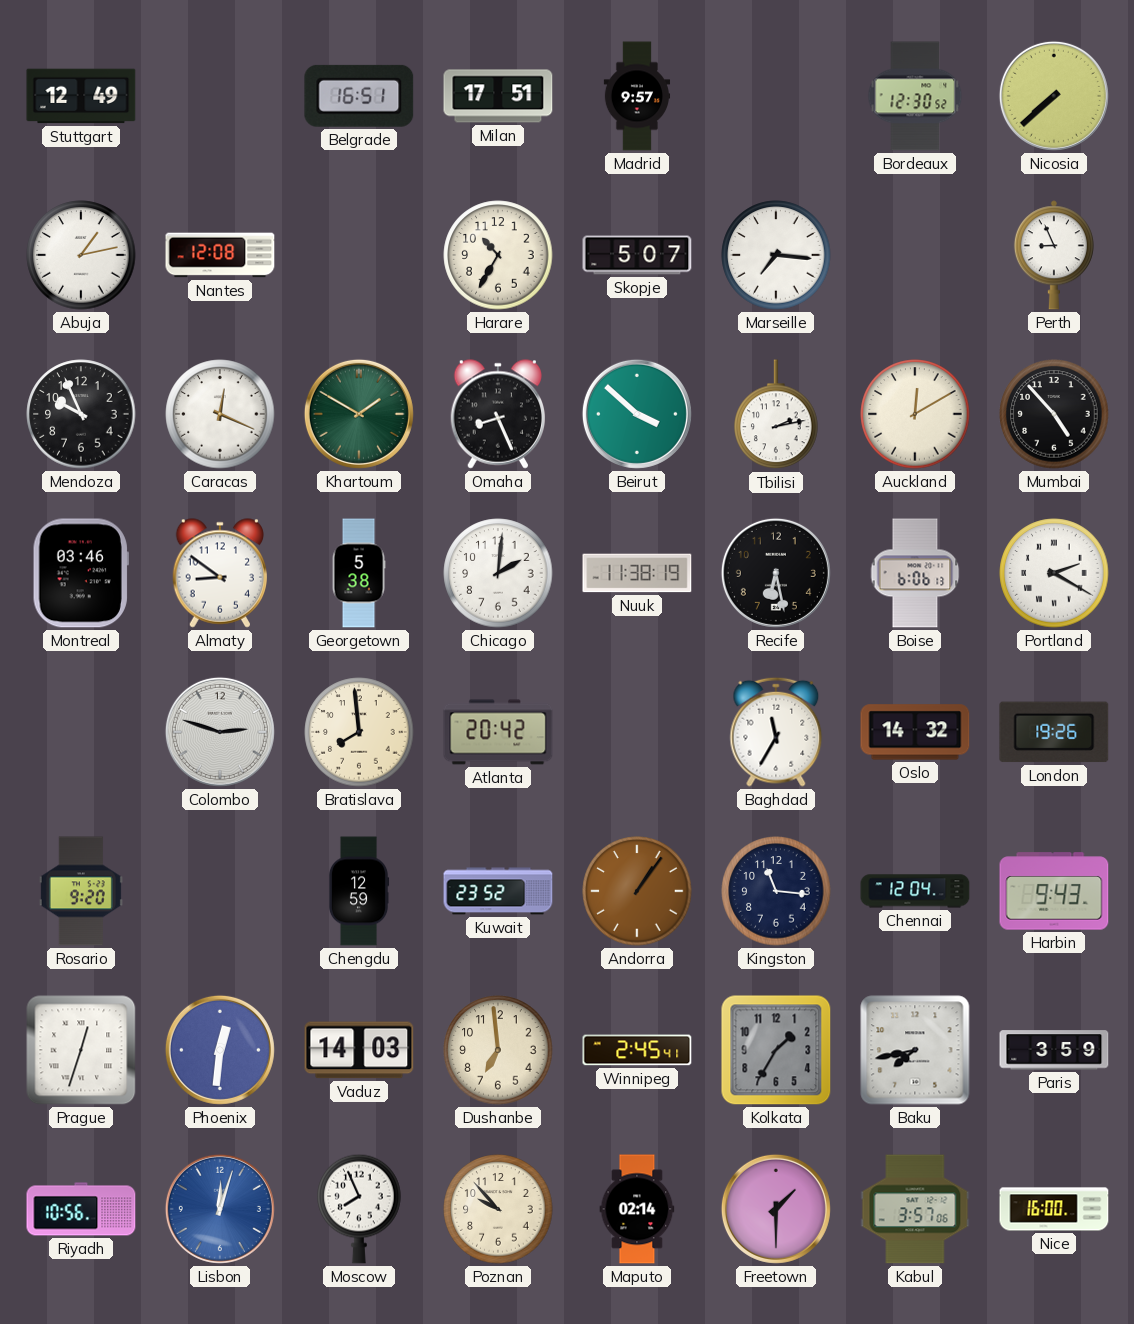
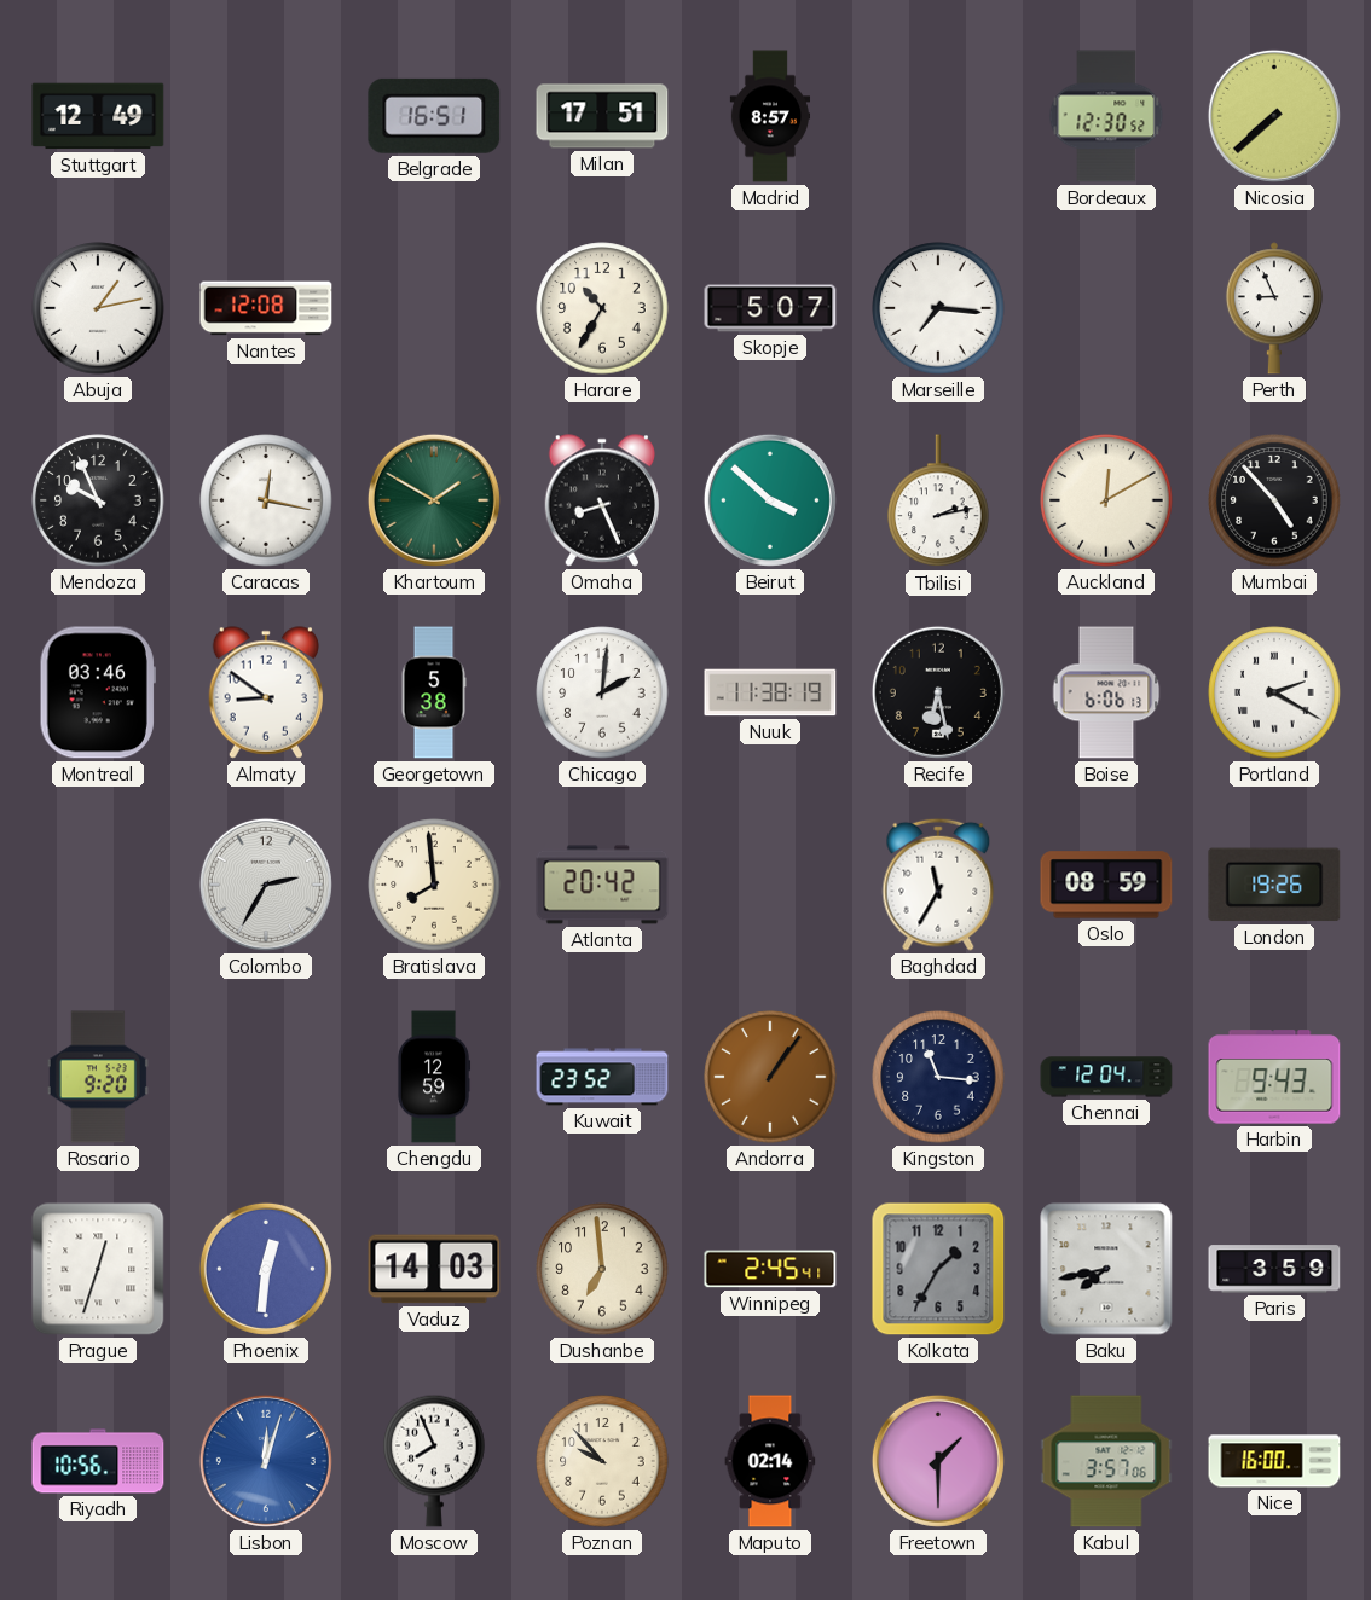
Madrid: 9:57 -> 8:57 (770, 116)
Caracas: 12:19 -> 12:17 (266, 500)
Colombo: 2:48 -> 2:35 (266, 885)
Oslo: 14:32 -> 08:59 (1106, 885)
